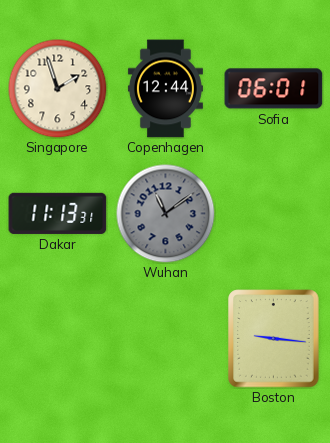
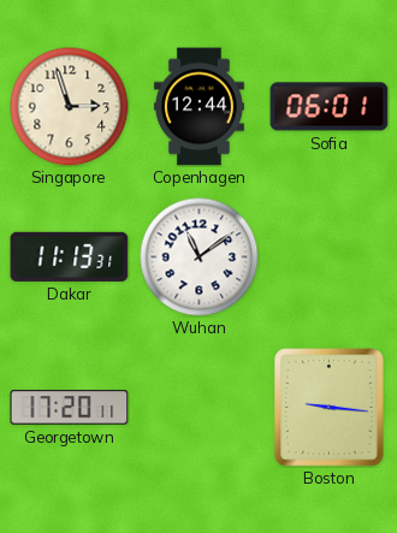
Singapore: 1:57 -> 2:57 (70, 107)
Wuhan dial: grey -> white (200, 257)
Georgetown: none -> 17:20 (70, 408)
